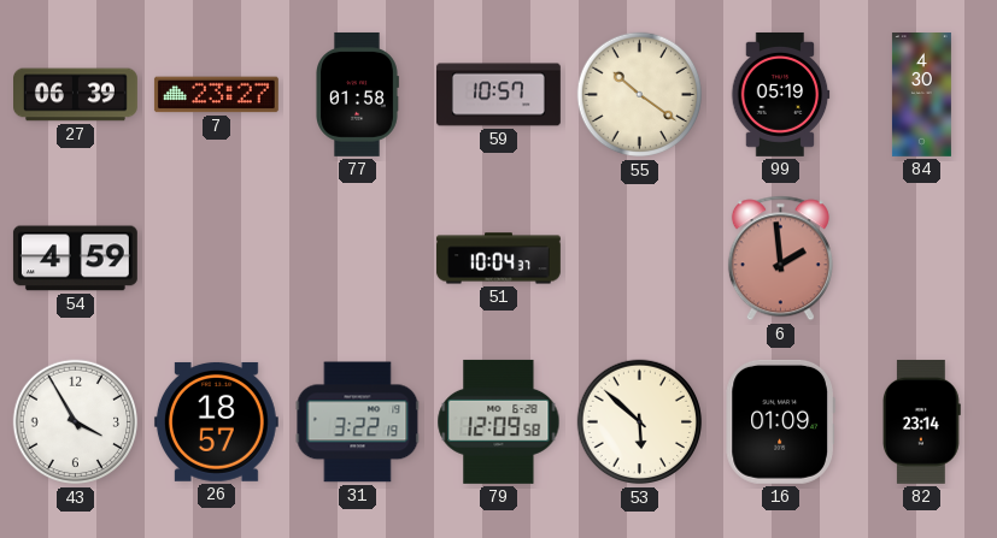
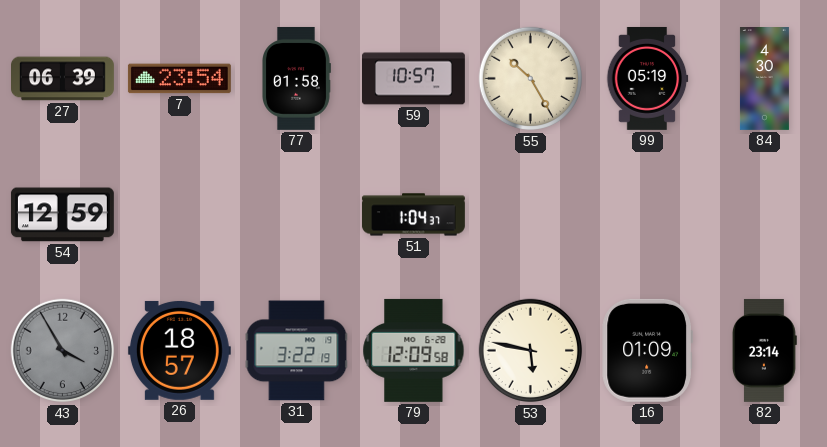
7: 23:27 -> 23:54 (179, 79)
55: 10:21 -> 10:25 (531, 79)
54: 4:59 -> 12:59 (62, 215)
51: 10:04 -> 1:04 (413, 215)
6: 1:59 -> none (780, 259)
43 dial: white -> grey (63, 351)
53: 5:52 -> 5:47 (531, 351)
